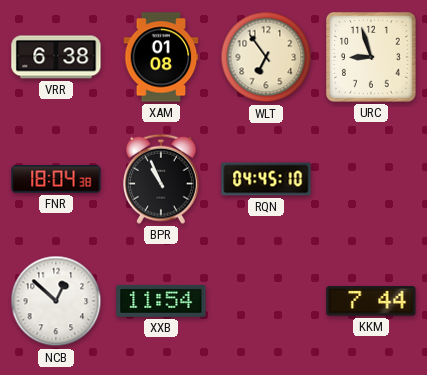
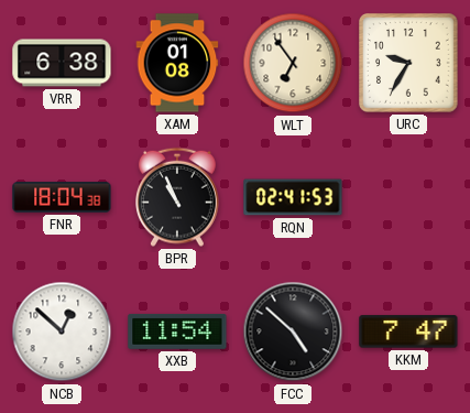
URC: 8:57 -> 9:35 (409, 64)
RQN: 04:45 -> 02:41 (293, 197)
FCC: none -> 4:52 (293, 332)
KKM: 7:44 -> 7:47 (408, 332)
